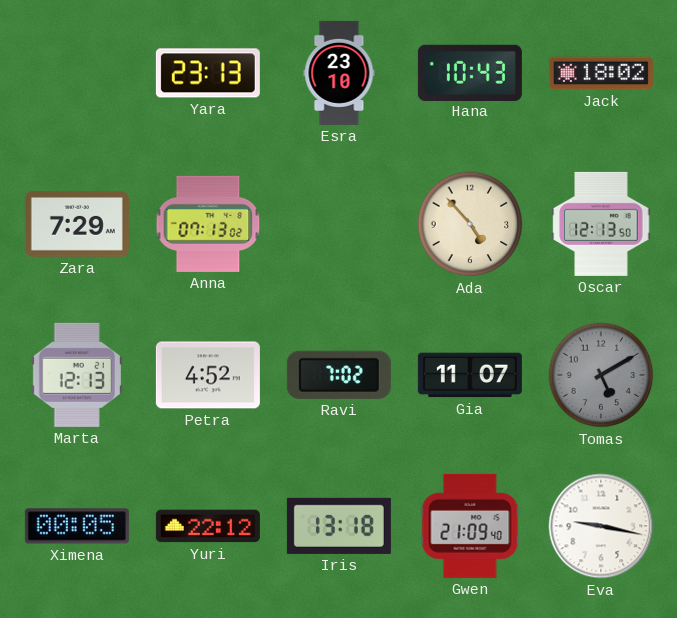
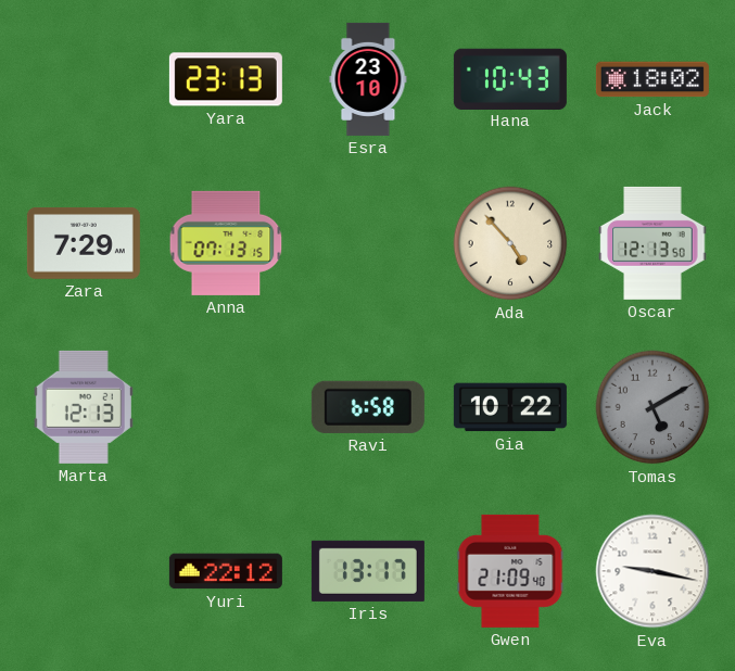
Anna: 07:13:02 -> 07:13:15 (226, 243)
Petra: 4:52 -> none (208, 375)
Ravi: 7:02 -> 6:58 (368, 407)
Gia: 11:07 -> 10:22 (510, 407)
Ximena: 00:05 -> none (77, 526)
Iris: 13:18 -> 13:17 (368, 571)
